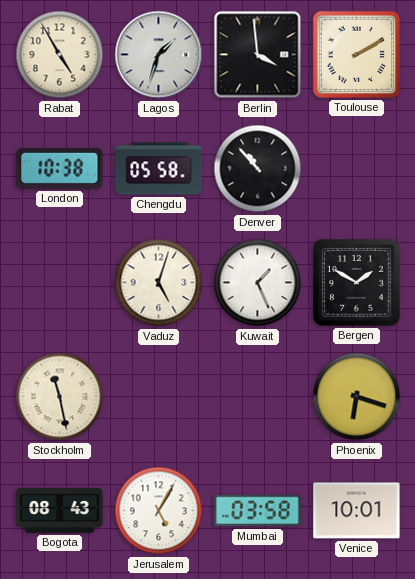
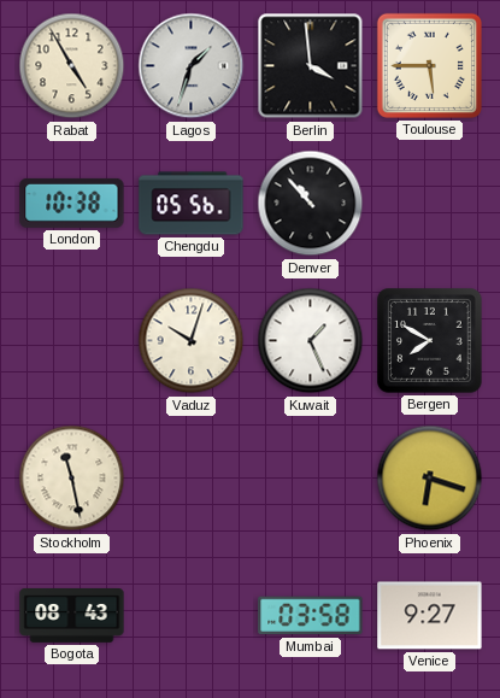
Toulouse: 2:10 -> 5:45 (429, 65)
Chengdu: 05:58 -> 05:56 (192, 204)
Vaduz: 5:03 -> 10:03 (192, 341)
Bergen: 1:50 -> 7:50 (430, 341)
Jerusalem: 5:05 -> none (159, 511)
Venice: 10:01 -> 9:27 (430, 616)
